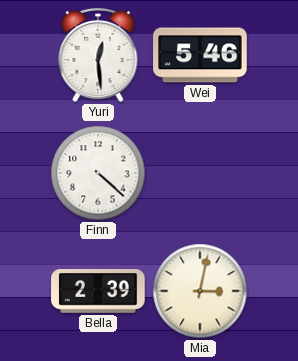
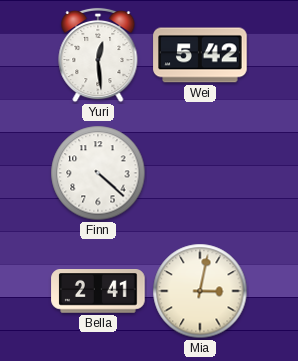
Wei: 5:46 -> 5:42 (200, 55)
Bella: 2:39 -> 2:41 (98, 292)
